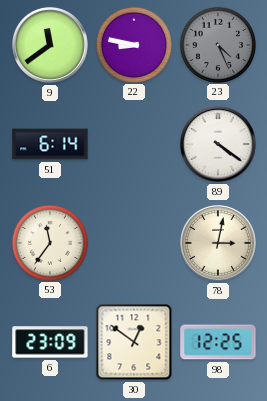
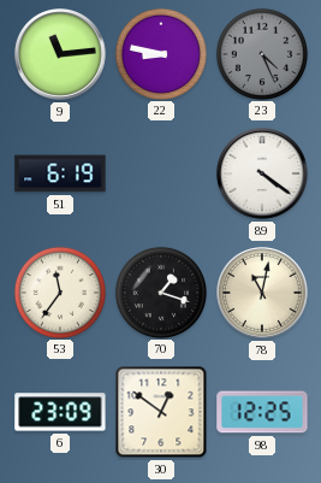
9: 11:39 -> 11:14 (61, 55)
51: 6:14 -> 6:19 (60, 173)
70: none -> 1:18 (160, 291)
78: 3:02 -> 11:02 (263, 294)
